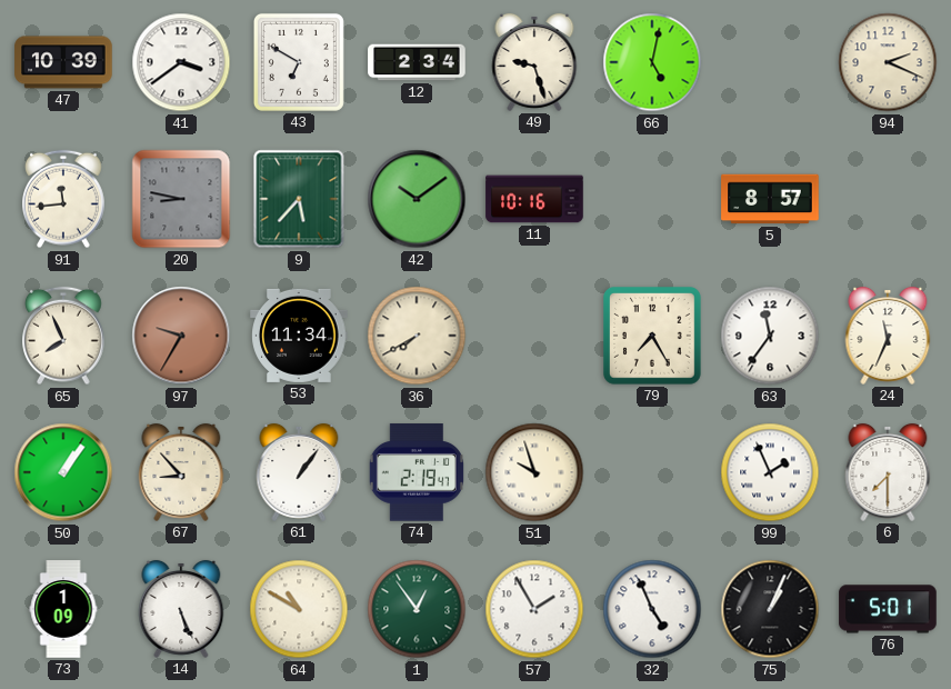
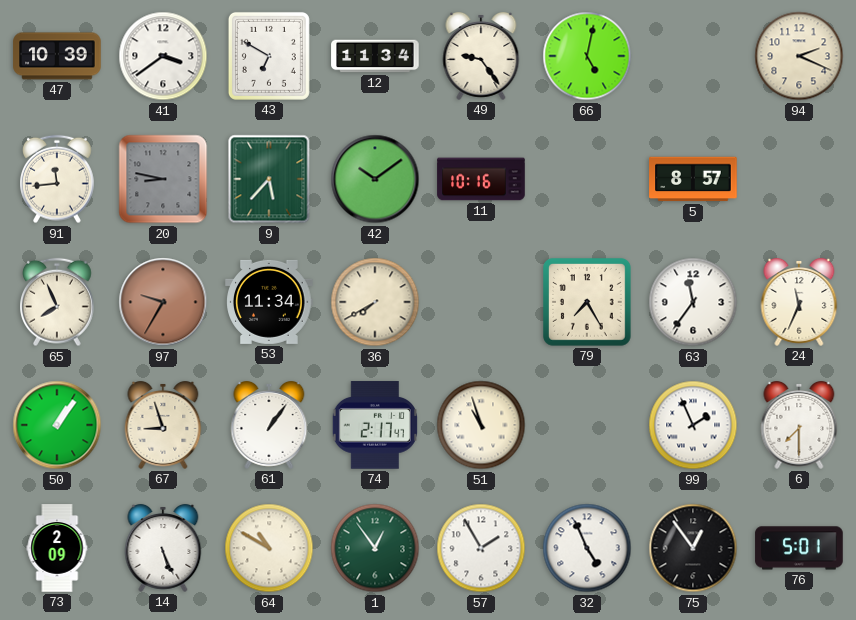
12: 2:34 -> 11:34 (375, 56)
49: 9:27 -> 9:24 (481, 56)
67: 8:53 -> 8:57 (163, 425)
74: 2:19 -> 2:17 (375, 425)
51: 9:57 -> 10:57 (481, 425)
73: 1:09 -> 2:09 (57, 548)
75: 1:04 -> 12:54 (693, 548)
